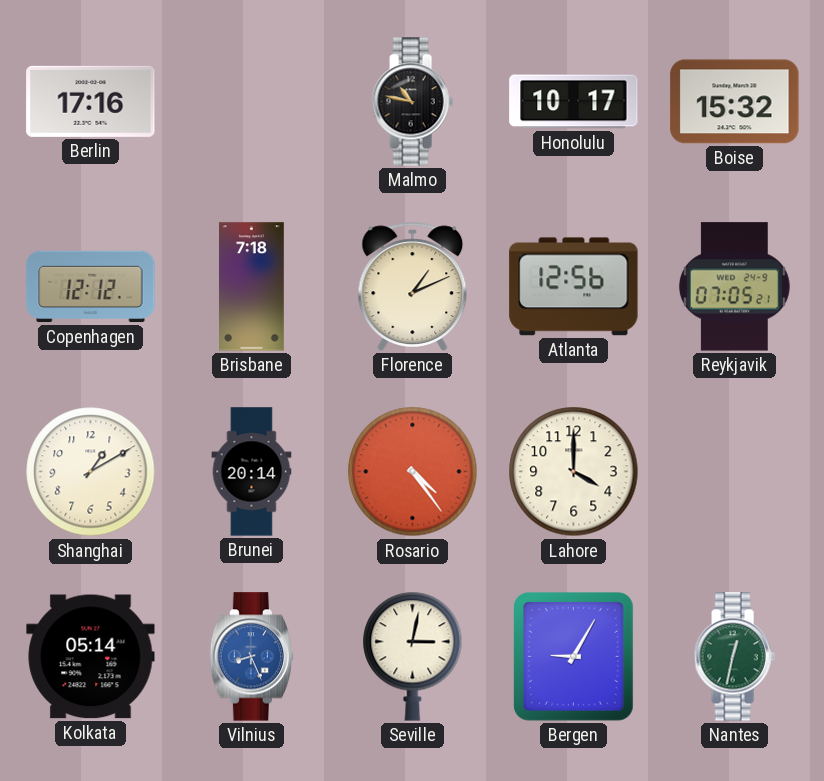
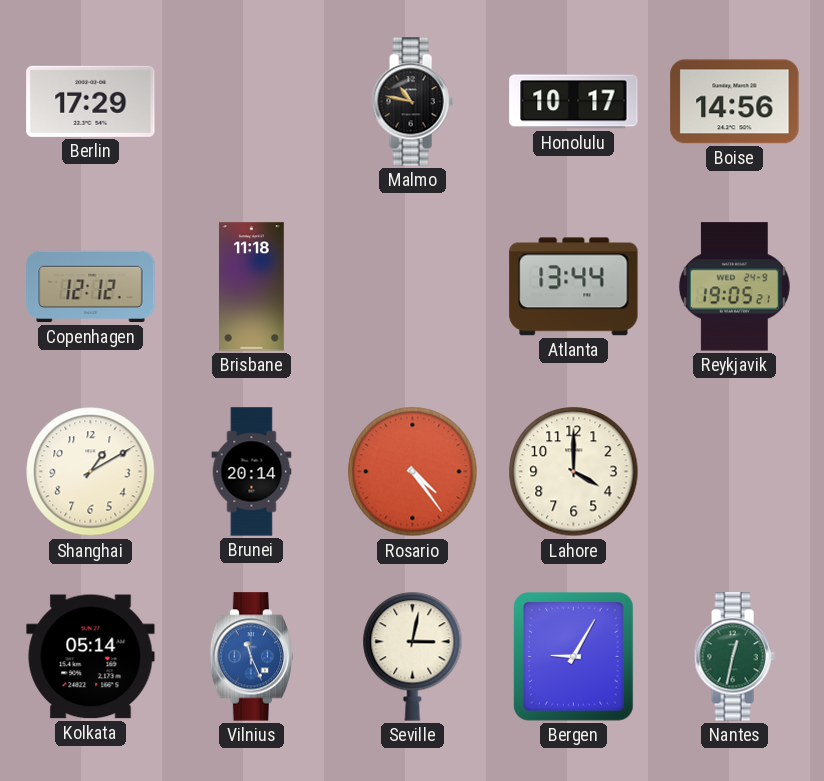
Berlin: 17:16 -> 17:29 (91, 101)
Boise: 15:32 -> 14:56 (735, 102)
Brisbane: 7:18 -> 11:18 (252, 287)
Florence: 1:11 -> none (413, 286)
Atlanta: 12:56 -> 13:44 (574, 287)
Reykjavik: 07:05 -> 19:05 (734, 287)
Vilnius: 8:26 -> 11:26 (252, 657)
